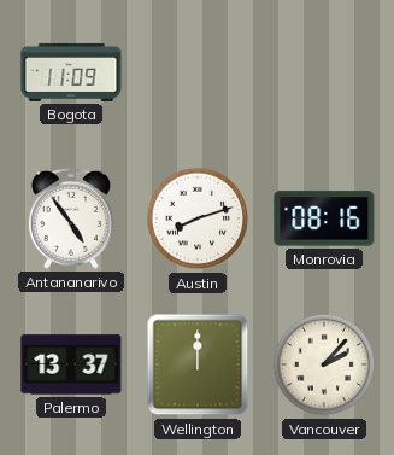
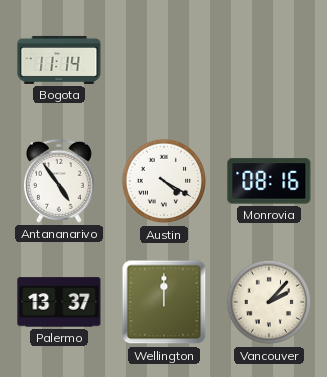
Bogota: 11:09 -> 11:14 (59, 60)
Austin: 8:12 -> 4:20 (164, 181)
